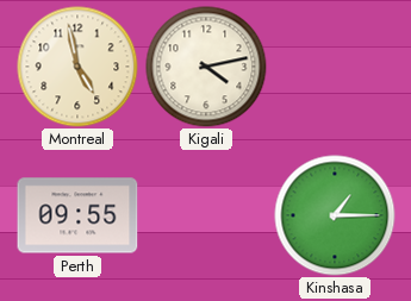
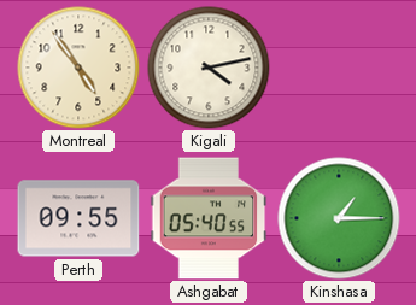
Montreal: 4:58 -> 4:54 (78, 68)
Ashgabat: none -> 05:40 (209, 218)
